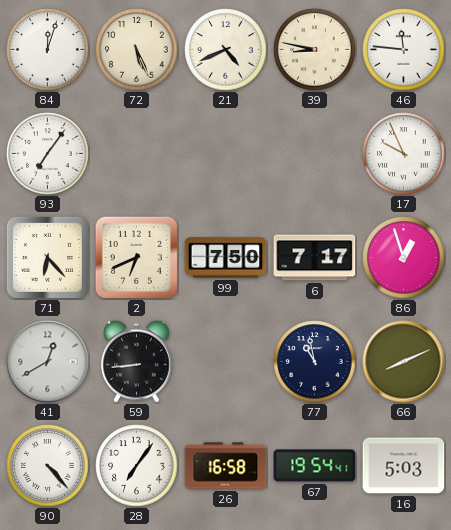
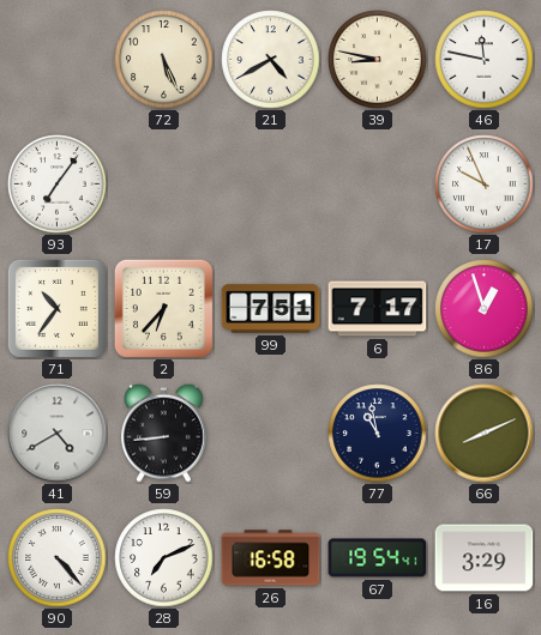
84: 12:03 -> none (48, 50)
21: 4:41 -> 4:40 (271, 60)
46: 11:46 -> 11:47 (485, 60)
71: 6:23 -> 10:36 (56, 308)
2: 6:41 -> 6:37 (163, 308)
99: 7:50 -> 7:51 (271, 309)
41: 12:40 -> 4:40 (58, 434)
28: 7:06 -> 7:11 (164, 558)
16: 5:03 -> 3:29 (485, 558)
